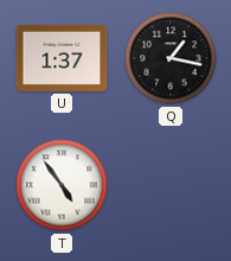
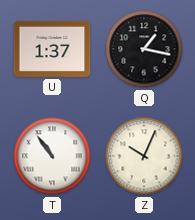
T: 4:54 -> 10:54 (52, 156)
Z: none -> 10:04 (144, 156)
